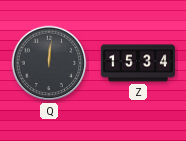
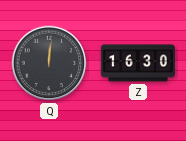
Z: 15:34 -> 16:30 (138, 63)
